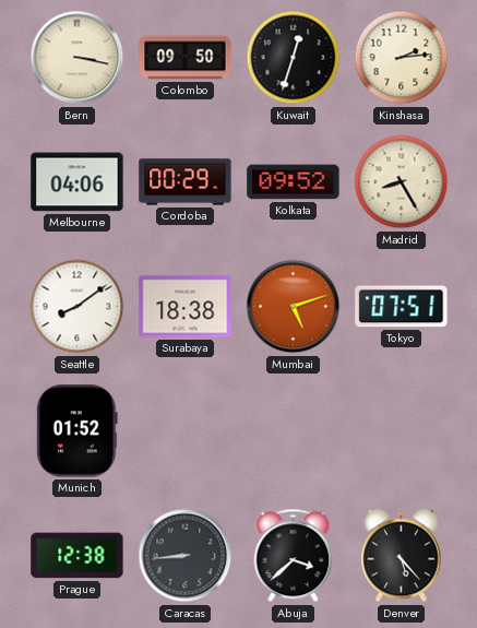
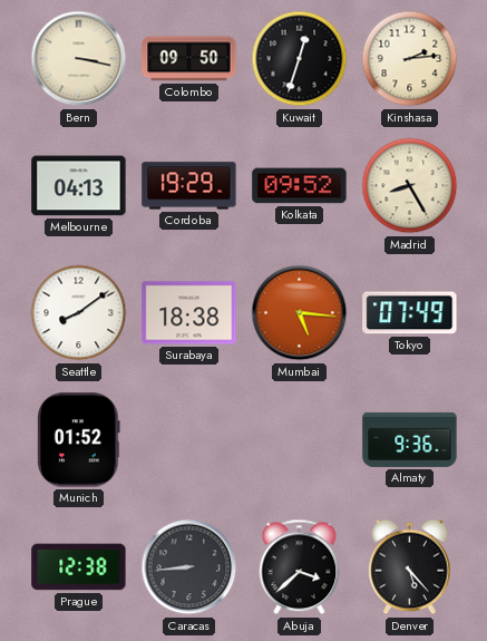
Melbourne: 04:06 -> 04:13 (79, 186)
Cordoba: 00:29 -> 19:29 (189, 186)
Mumbai: 5:12 -> 5:16 (300, 313)
Tokyo: 07:51 -> 07:49 (410, 313)
Almaty: none -> 9:36 (410, 439)
